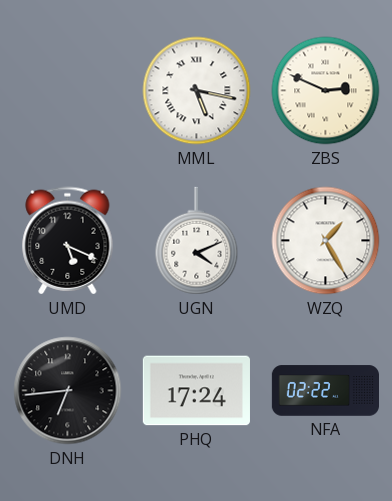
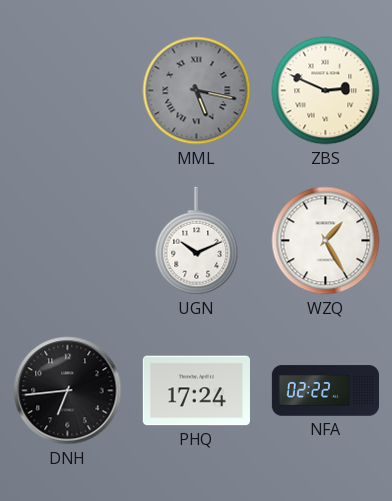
MML dial: white -> grey (197, 91)
UMD: 5:19 -> none (68, 241)
UGN: 4:11 -> 10:11 (197, 241)
